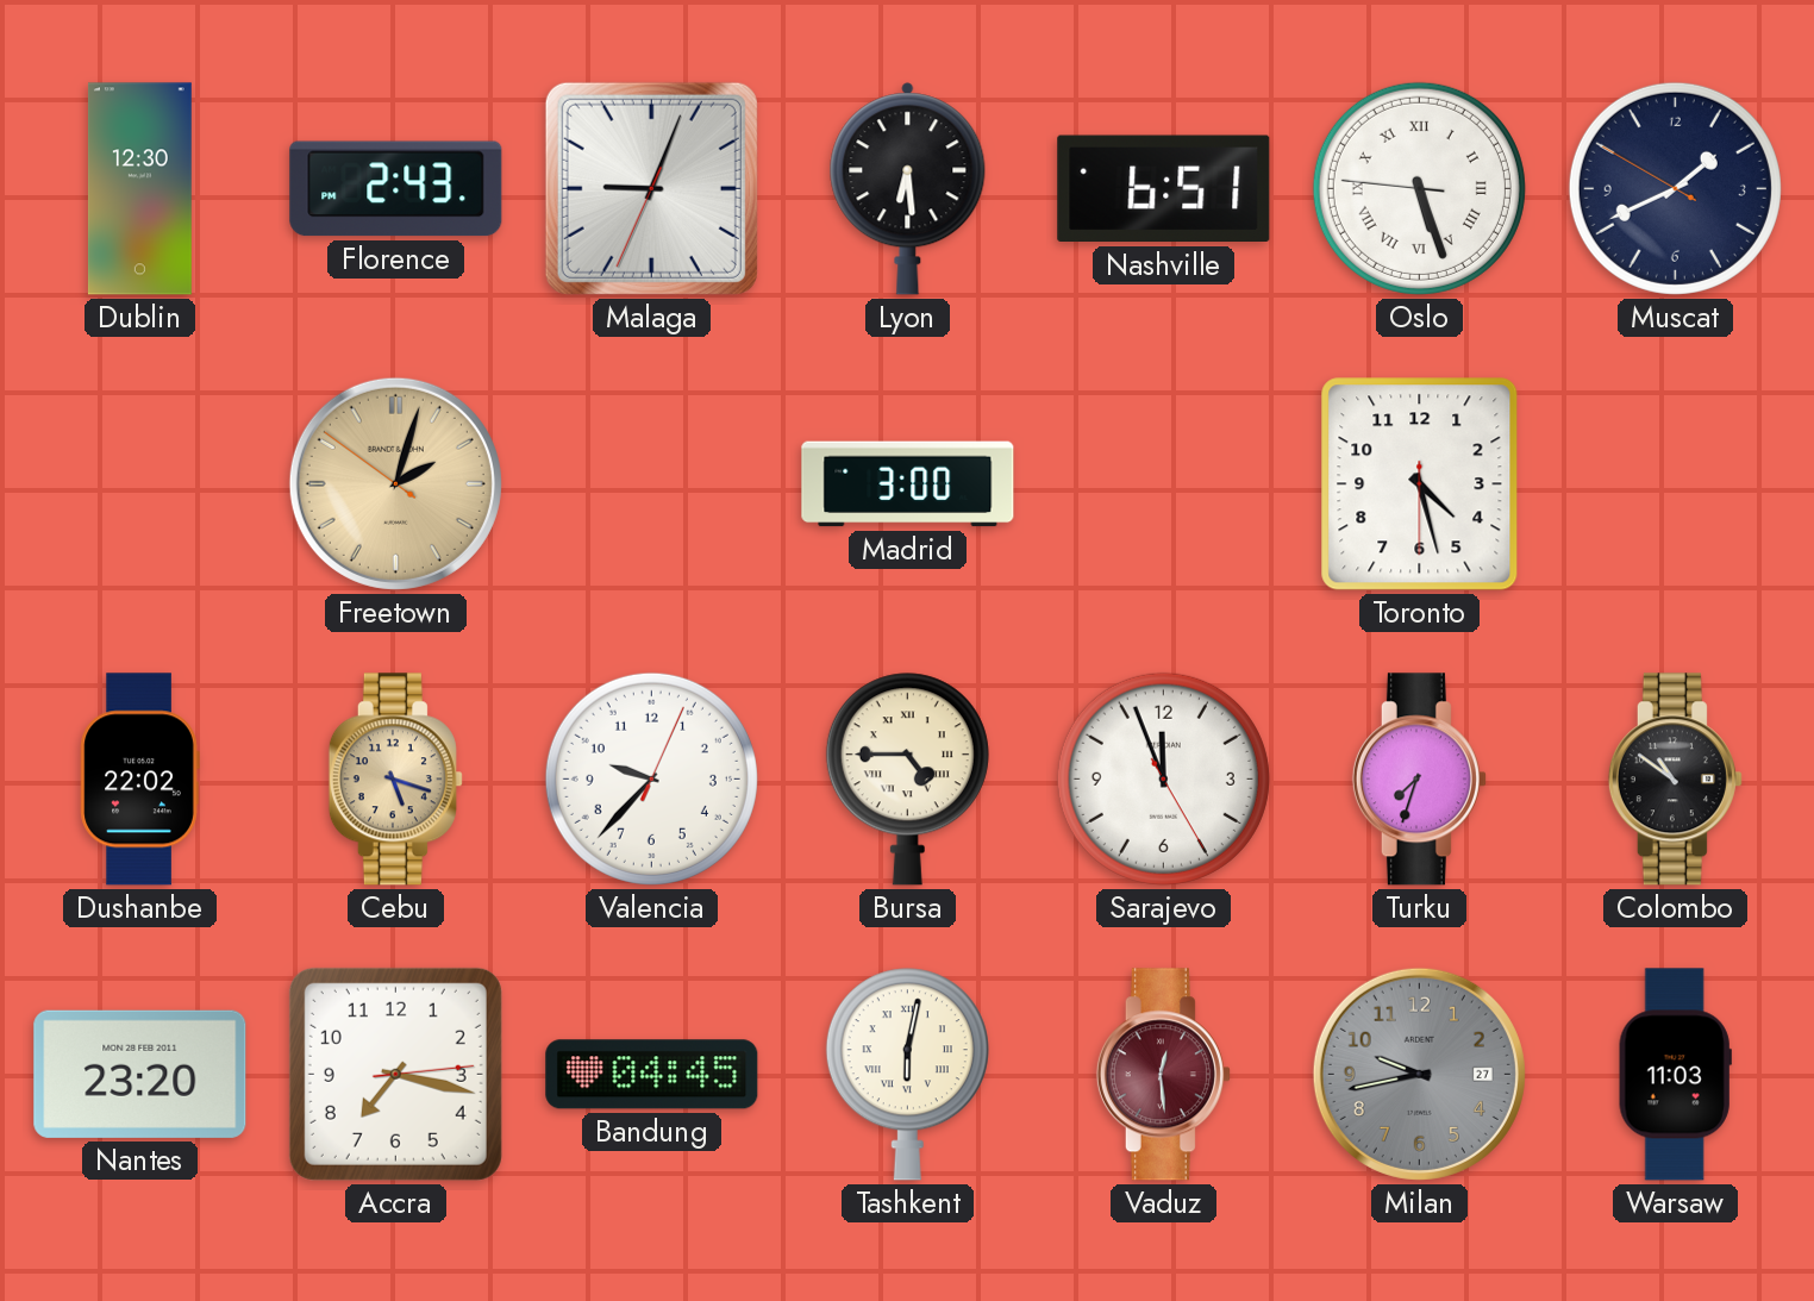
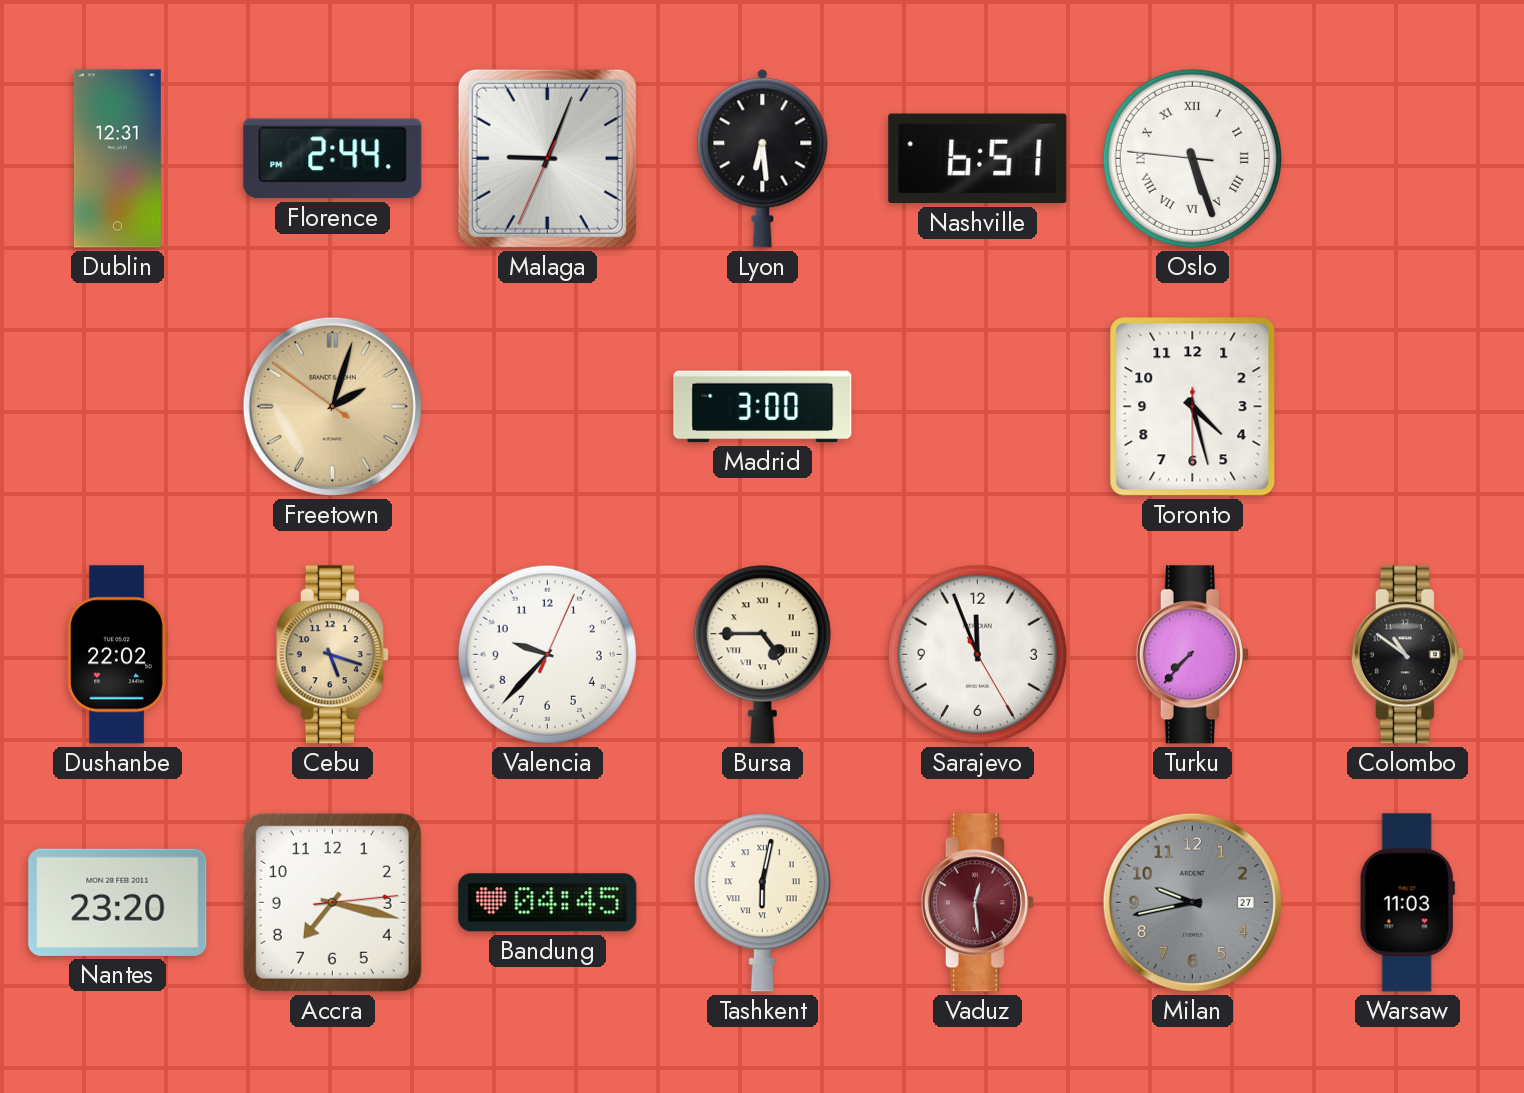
Dublin: 12:30 -> 12:31 (117, 159)
Florence: 2:43 -> 2:44 (333, 159)
Muscat: 1:40 -> none (1675, 188)
Turku: 7:33 -> 7:37 (1192, 655)
